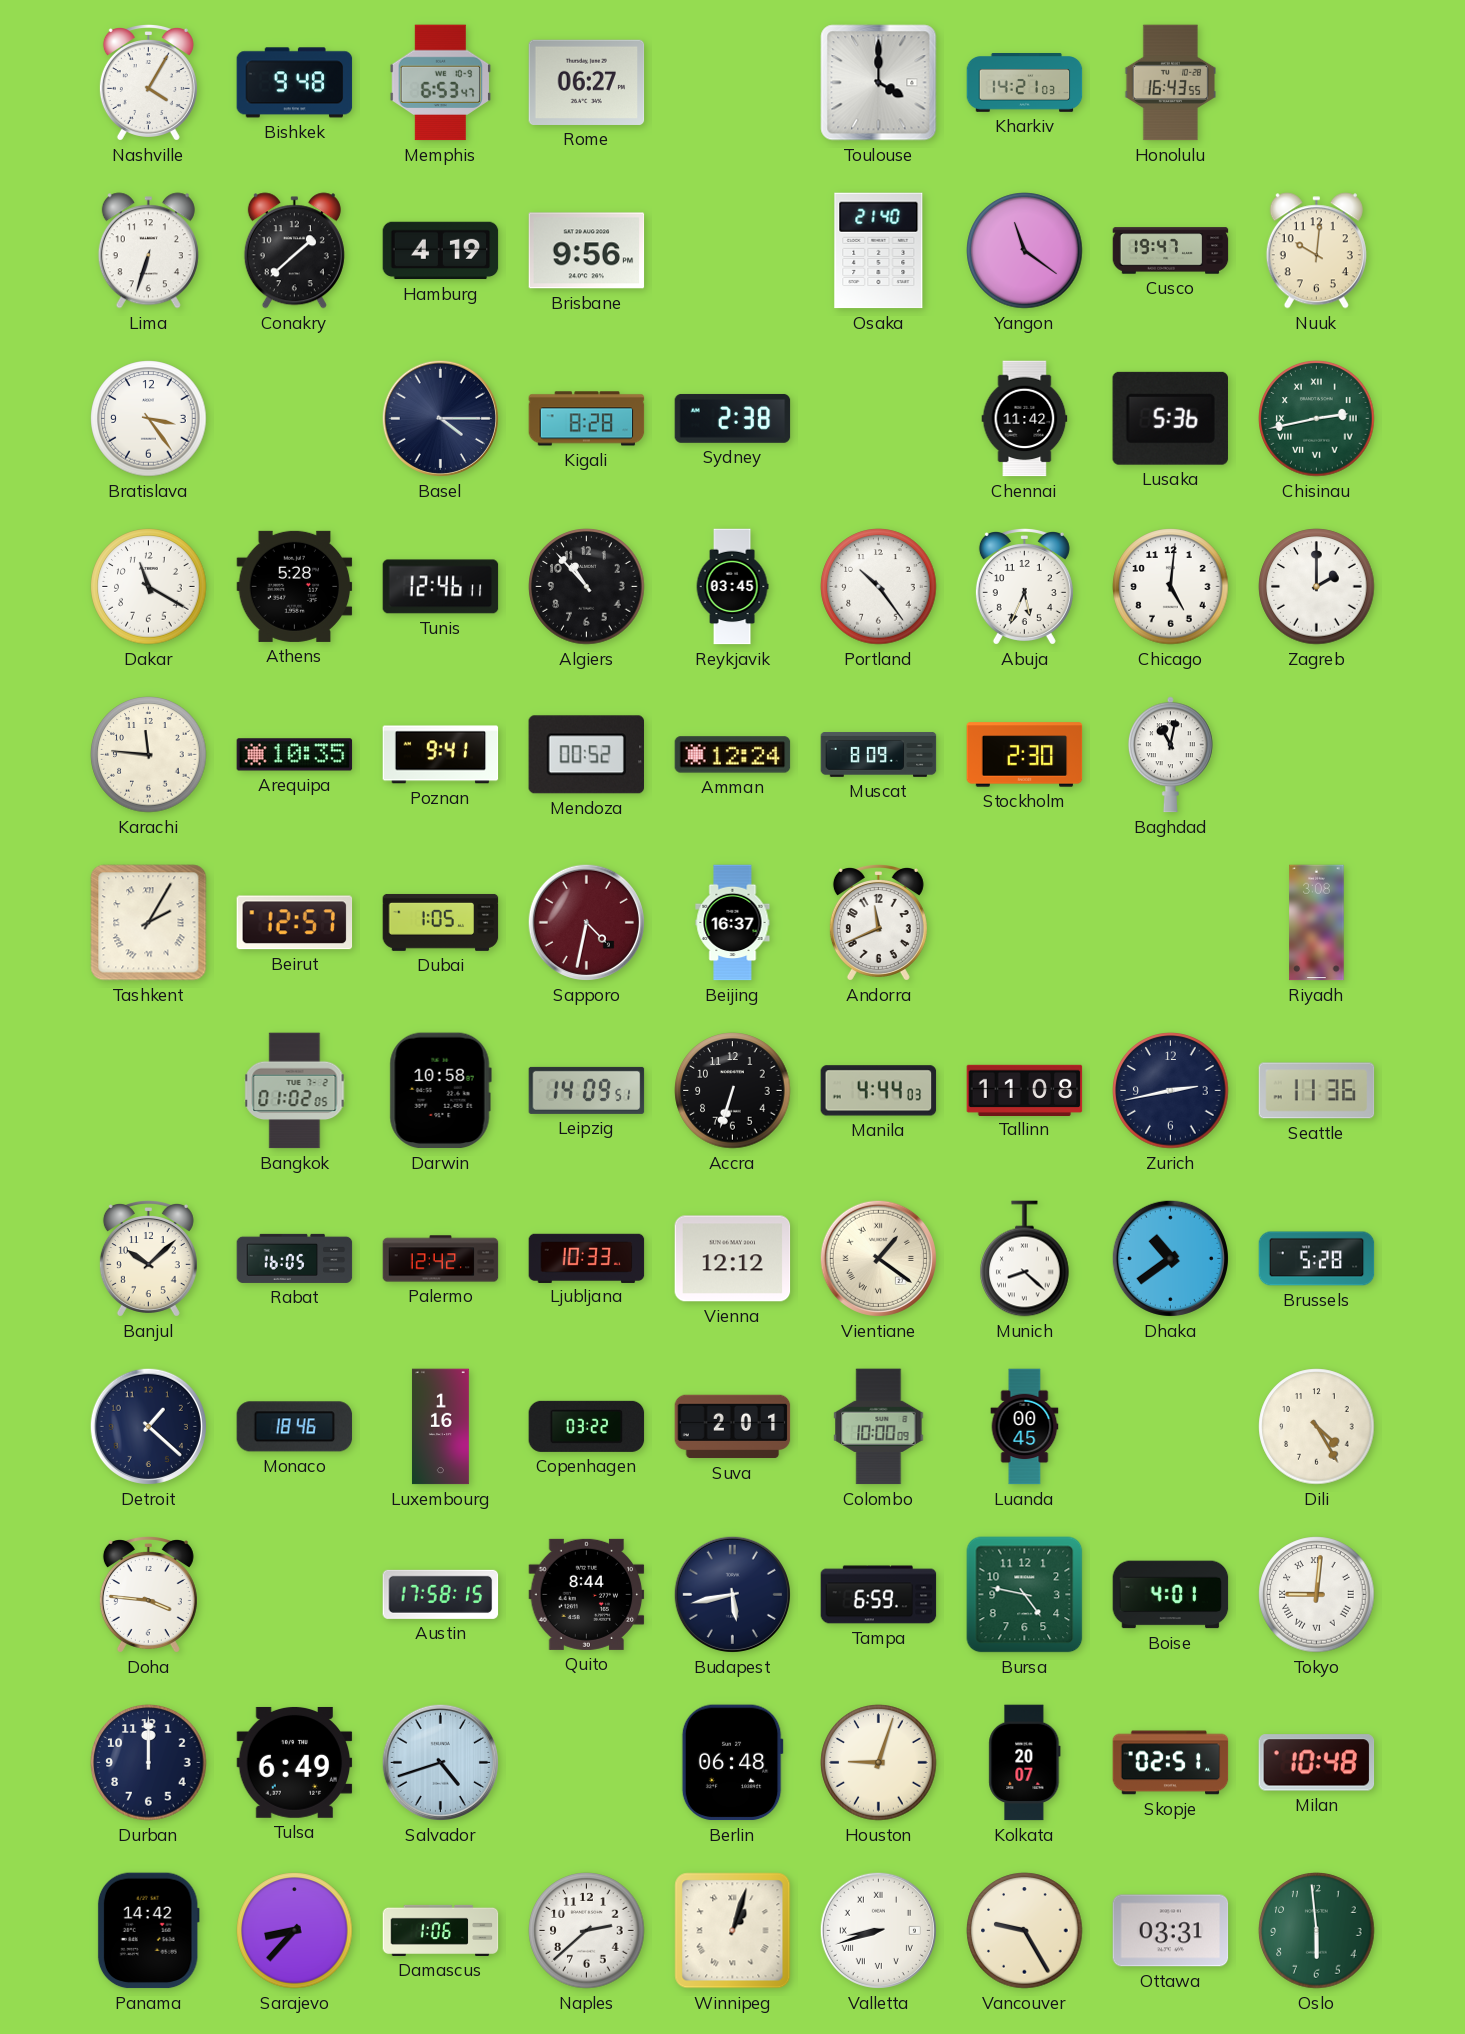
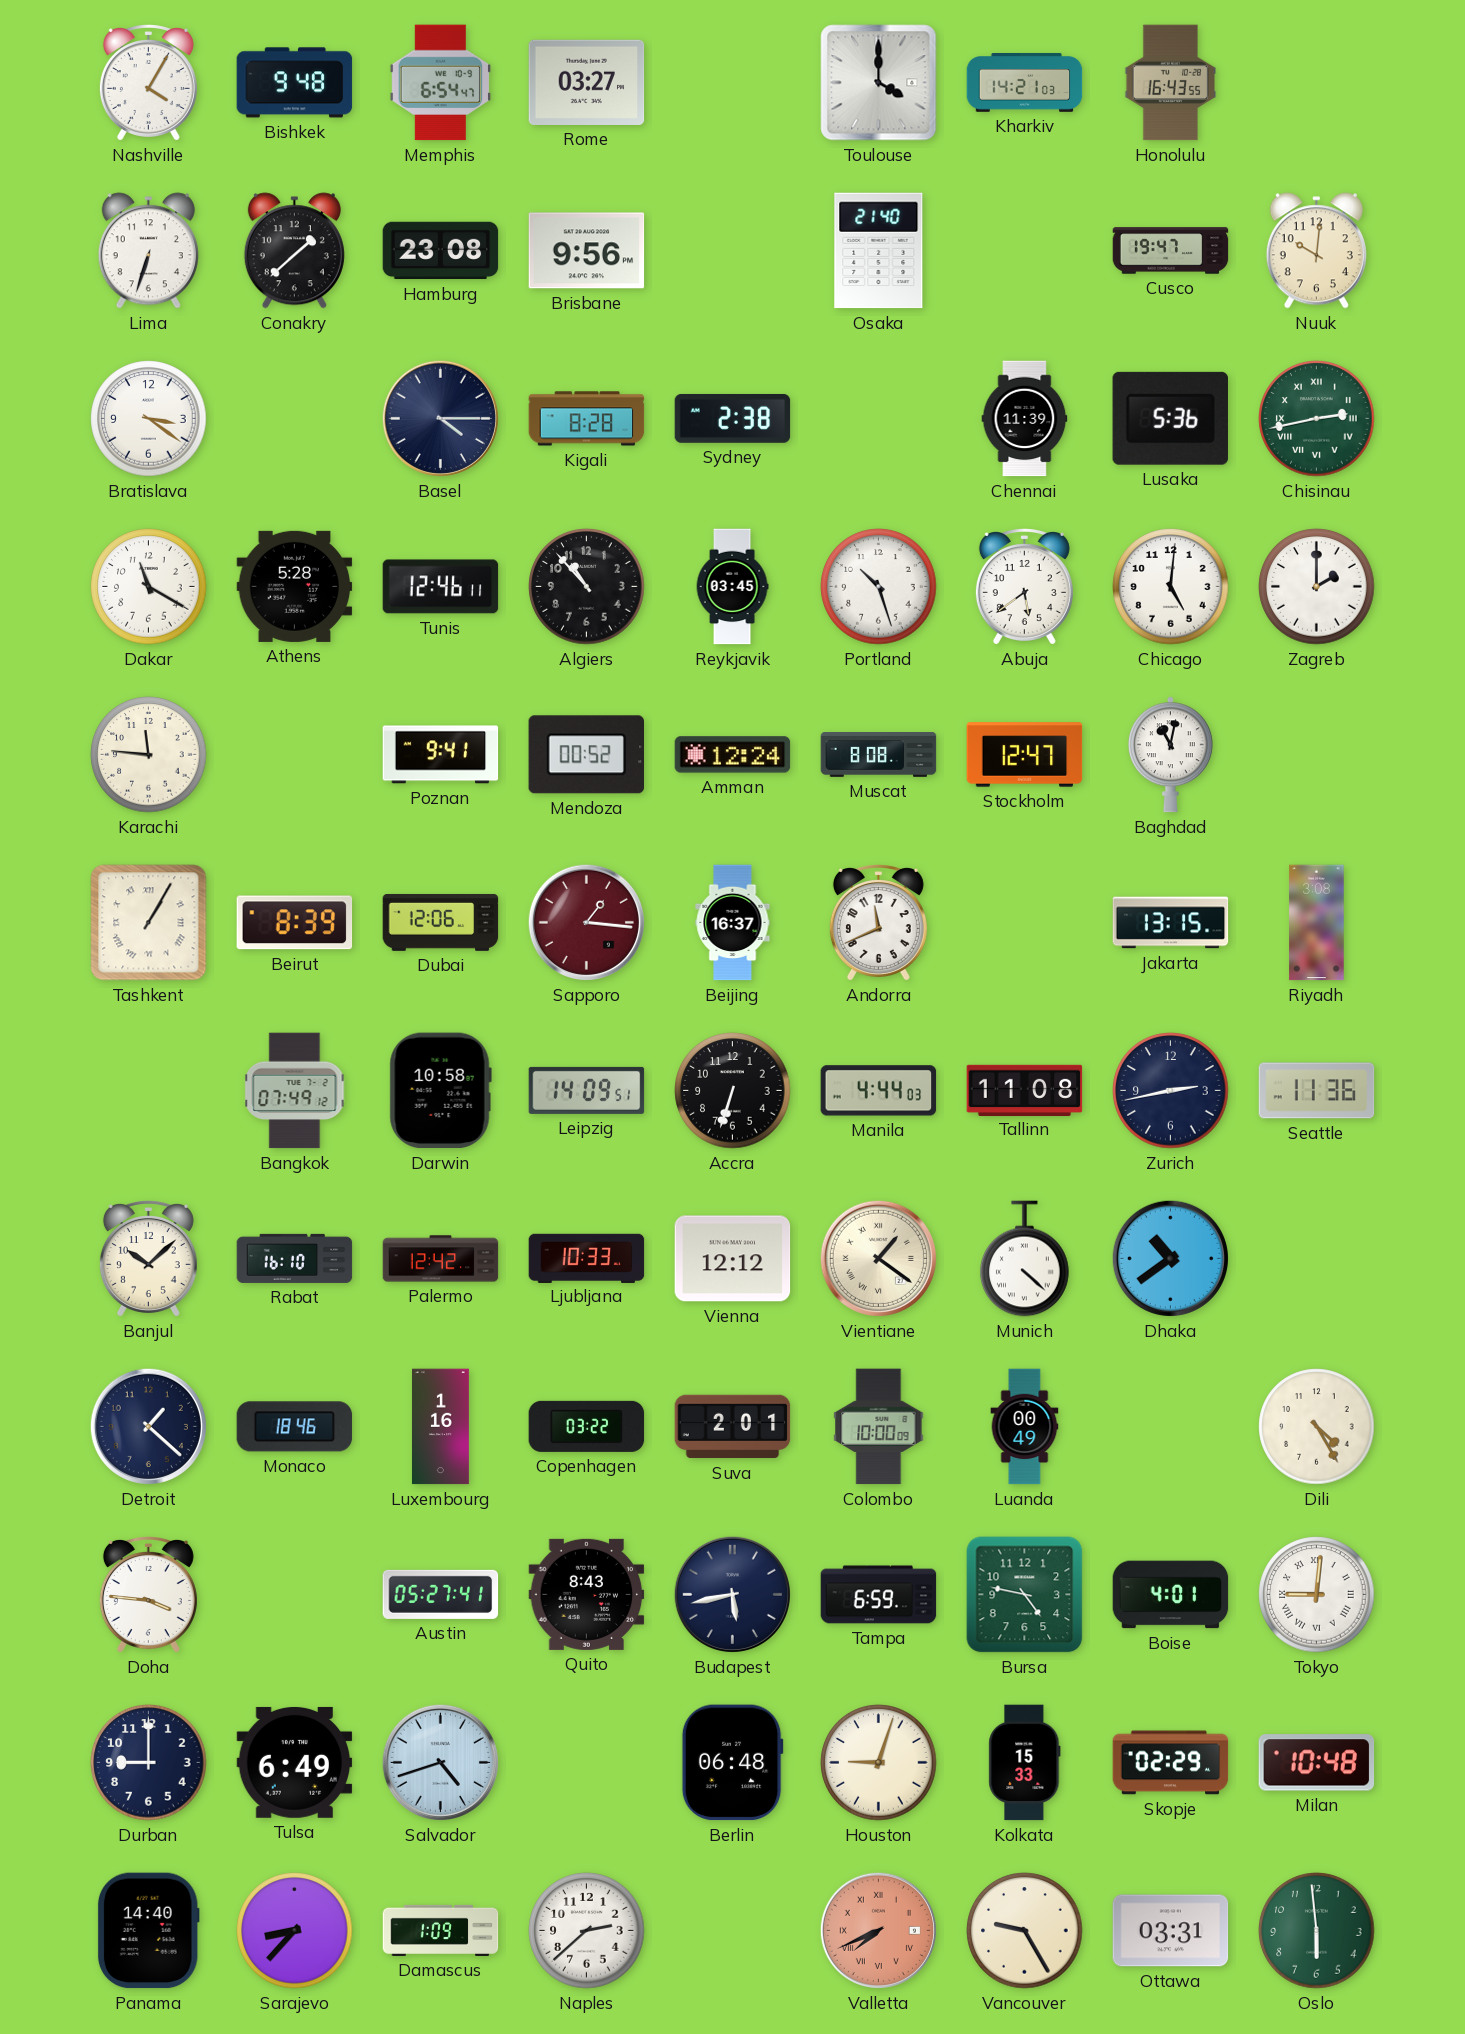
Memphis: 6:53 -> 6:54 (441, 83)
Rome: 06:27 -> 03:27 (587, 82)
Hamburg: 4:19 -> 23:08 (441, 251)
Yangon: 11:21 -> none (1025, 251)
Bratislava: 3:24 -> 3:21 (149, 419)
Chennai: 11:42 -> 11:39 (1025, 419)
Portland: 10:24 -> 10:27 (879, 587)
Abuja: 5:34 -> 5:39 (1024, 587)
Arequipa: 10:35 -> none (295, 755)
Muscat: 8:09 -> 8:08 (879, 755)
Stockholm: 2:30 -> 12:47 (1025, 755)
Tashkent: 2:05 -> 1:05 (149, 923)
Beirut: 12:57 -> 8:39 (295, 923)
Dubai: 1:05 -> 12:06 (441, 922)
Sapporo: 4:32 -> 1:16 (586, 922)
Jakarta: none -> 13:15 (1171, 923)
Bangkok: 01:02 -> 07:49 (295, 1091)
Rabat: 16:05 -> 16:10 (295, 1258)
Munich: 8:22 -> 4:22 (1025, 1259)
Brussels: 5:28 -> none (1317, 1259)
Luanda: 00:45 -> 00:49 (1025, 1427)
Austin: 17:58 -> 05:27 (441, 1594)
Quito: 8:44 -> 8:43 (587, 1594)
Durban: 12:00 -> 9:00 (149, 1763)
Kolkata: 20:07 -> 15:33 (1025, 1763)
Skopje: 02:51 -> 02:29 (1171, 1763)
Panama: 14:42 -> 14:40 (148, 1931)
Damascus: 1:06 -> 1:09 (441, 1930)
Winnipeg: 1:03 -> none (733, 1931)
Valletta: 8:42 -> 7:41 (878, 1930)
Valletta dial: white -> salmon (878, 1930)
